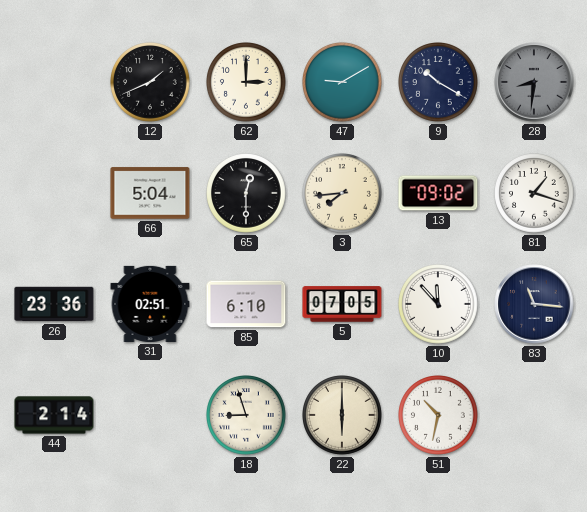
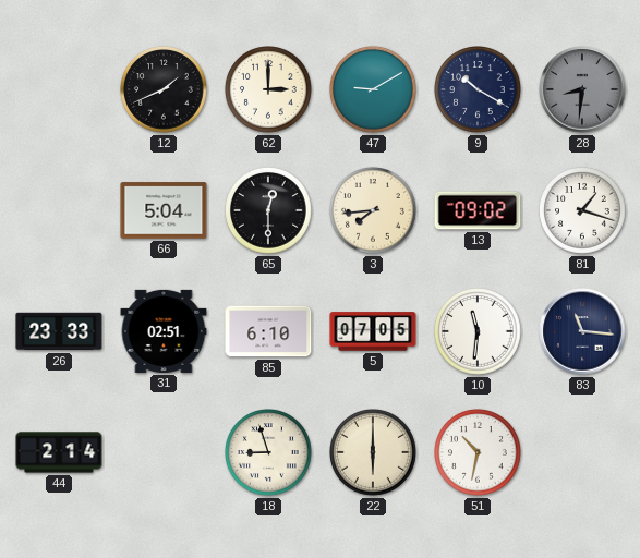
26: 23:36 -> 23:33 (59, 331)
10: 11:53 -> 11:31 (479, 332)
